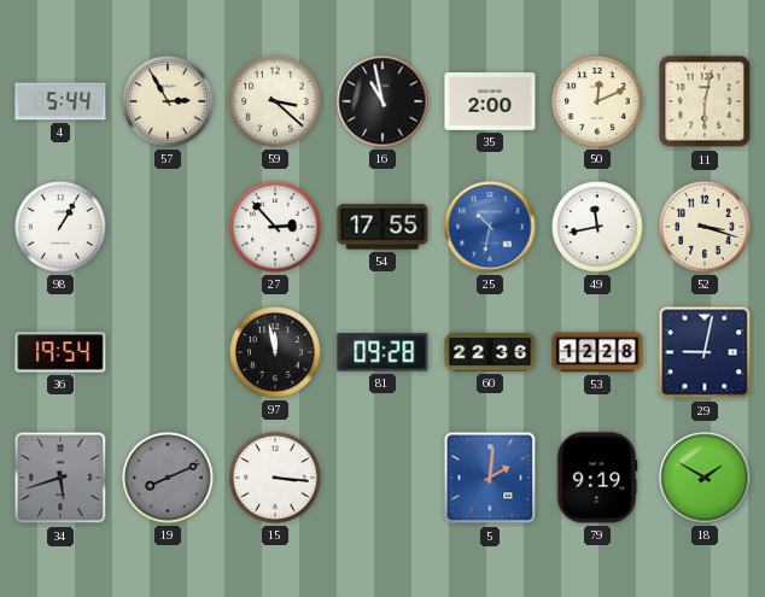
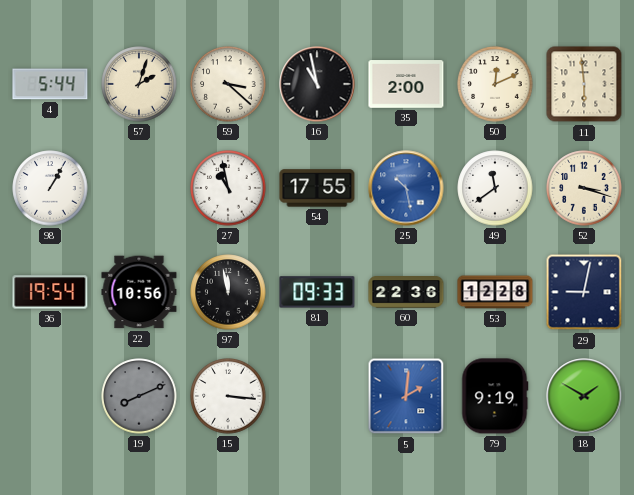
57: 2:55 -> 2:03 (139, 84)
11: 6:02 -> 5:59 (584, 84)
27: 2:53 -> 10:58 (228, 188)
25: 10:32 -> 10:28 (406, 188)
49: 11:43 -> 11:39 (495, 188)
22: none -> 10:56 (139, 292)
81: 09:28 -> 09:33 (317, 292)
34: 5:42 -> none (60, 478)
